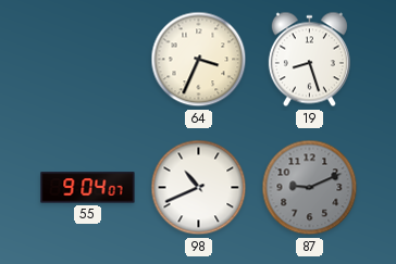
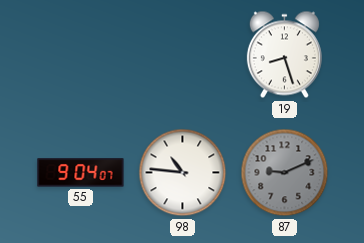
64: 3:34 -> none (199, 60)
98: 10:41 -> 10:46 (183, 173)
